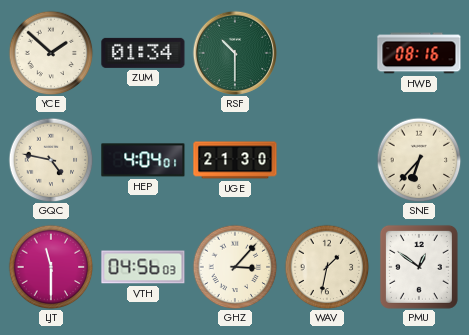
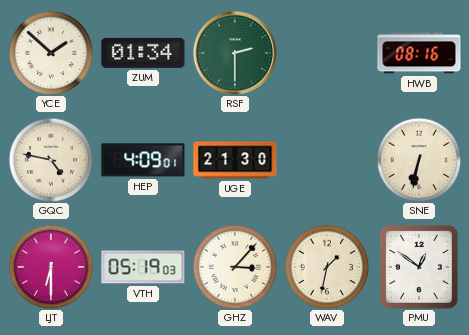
RSF: 10:30 -> 2:30 (235, 53)
HEP: 4:04 -> 4:09 (143, 160)
SNE: 6:37 -> 6:32 (419, 160)
LJT: 11:30 -> 6:30 (51, 267)
VTH: 04:56 -> 05:19 (143, 267)
